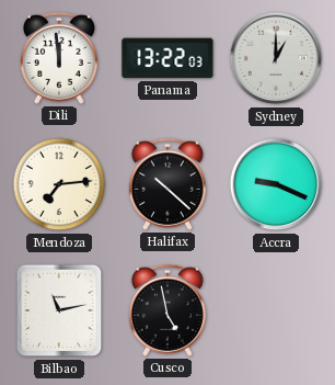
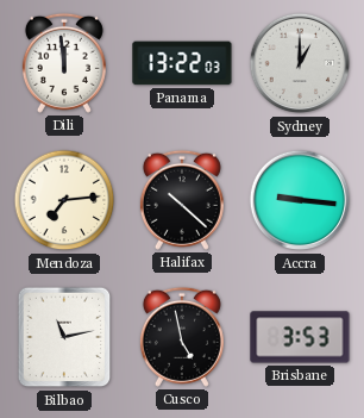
Accra: 9:19 -> 9:16 (300, 200)
Brisbane: none -> 3:53 (300, 337)
